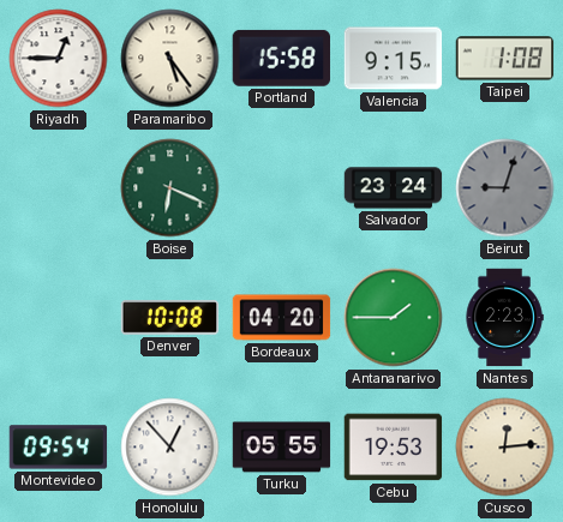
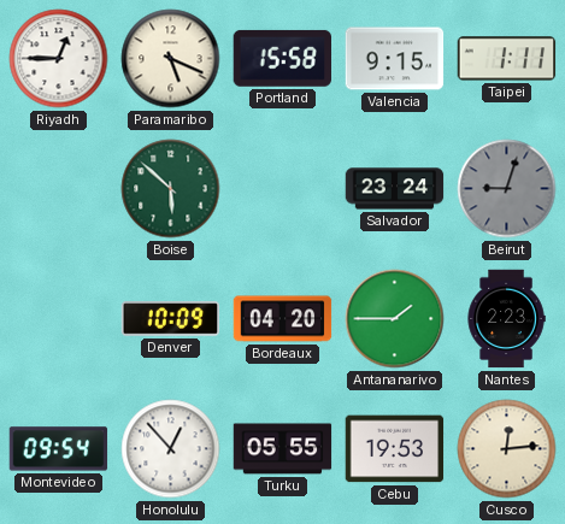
Paramaribo: 5:24 -> 5:19 (171, 59)
Taipei: 1:08 -> 1:11 (507, 59)
Boise: 6:19 -> 5:52 (171, 189)
Denver: 10:08 -> 10:09 (171, 319)
